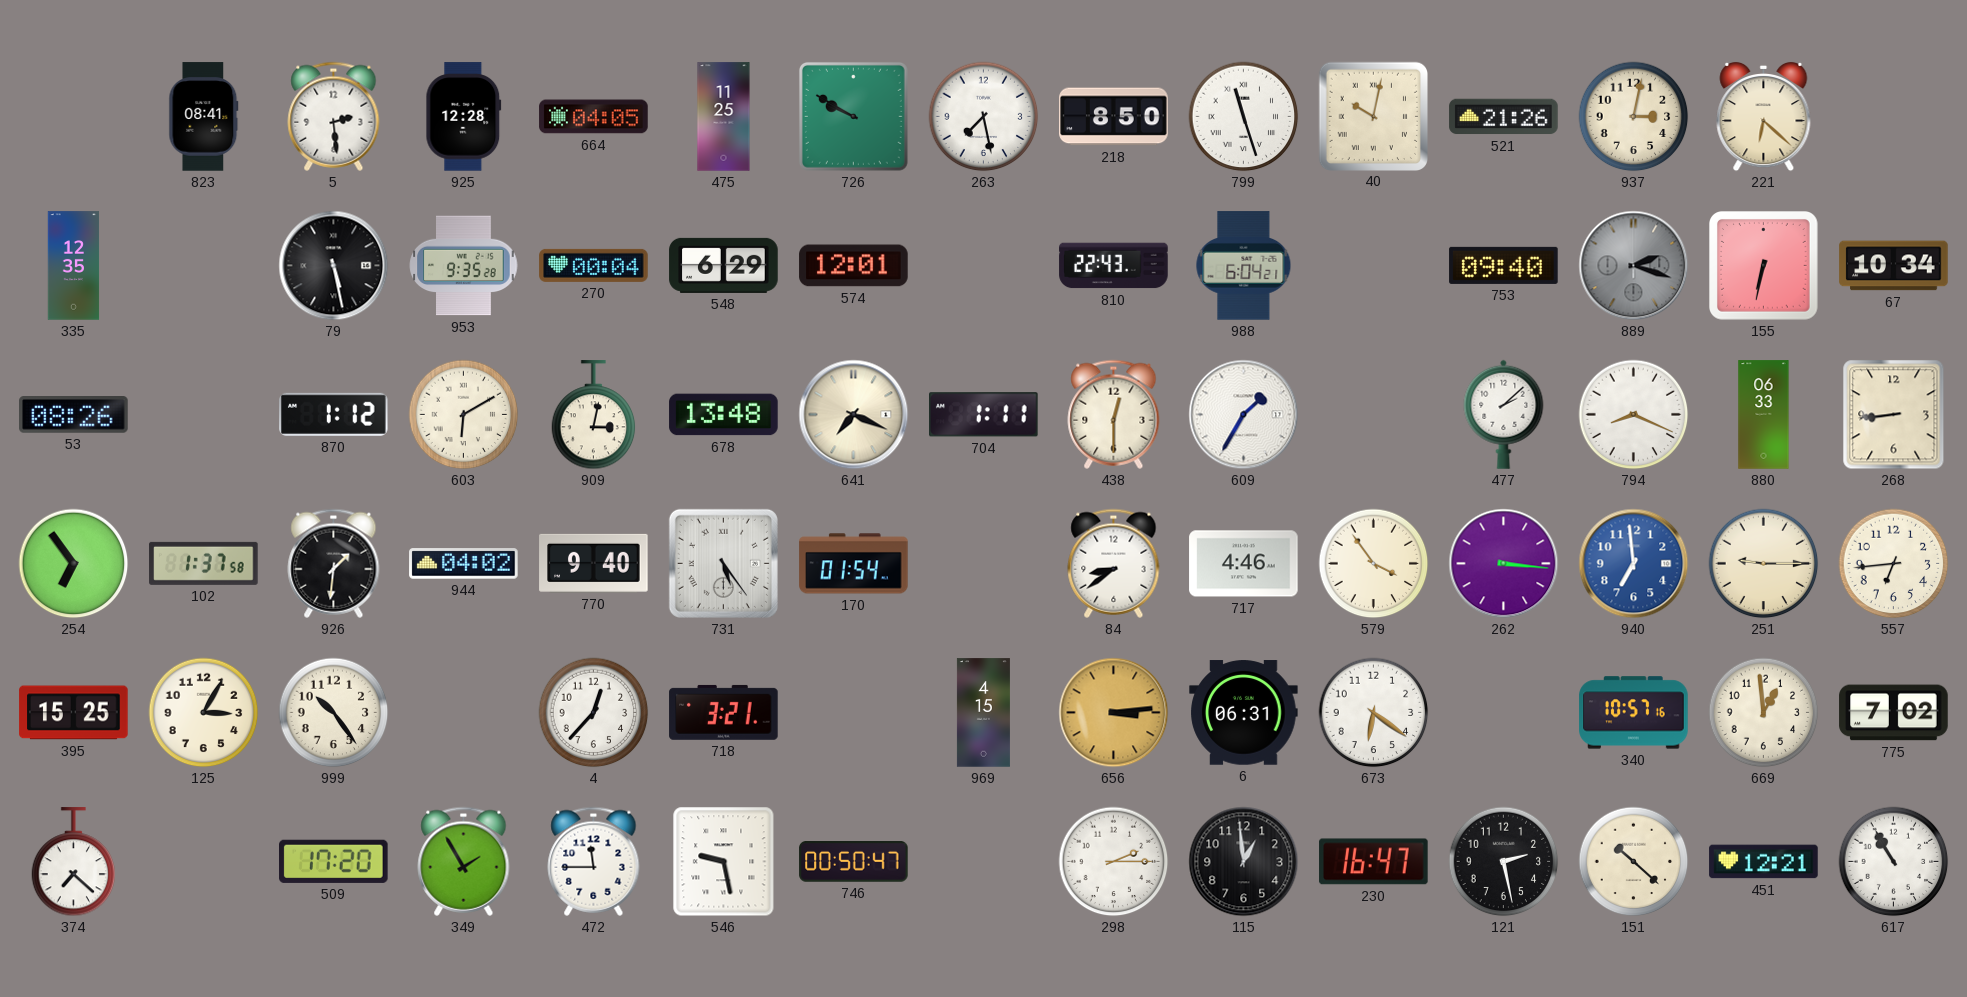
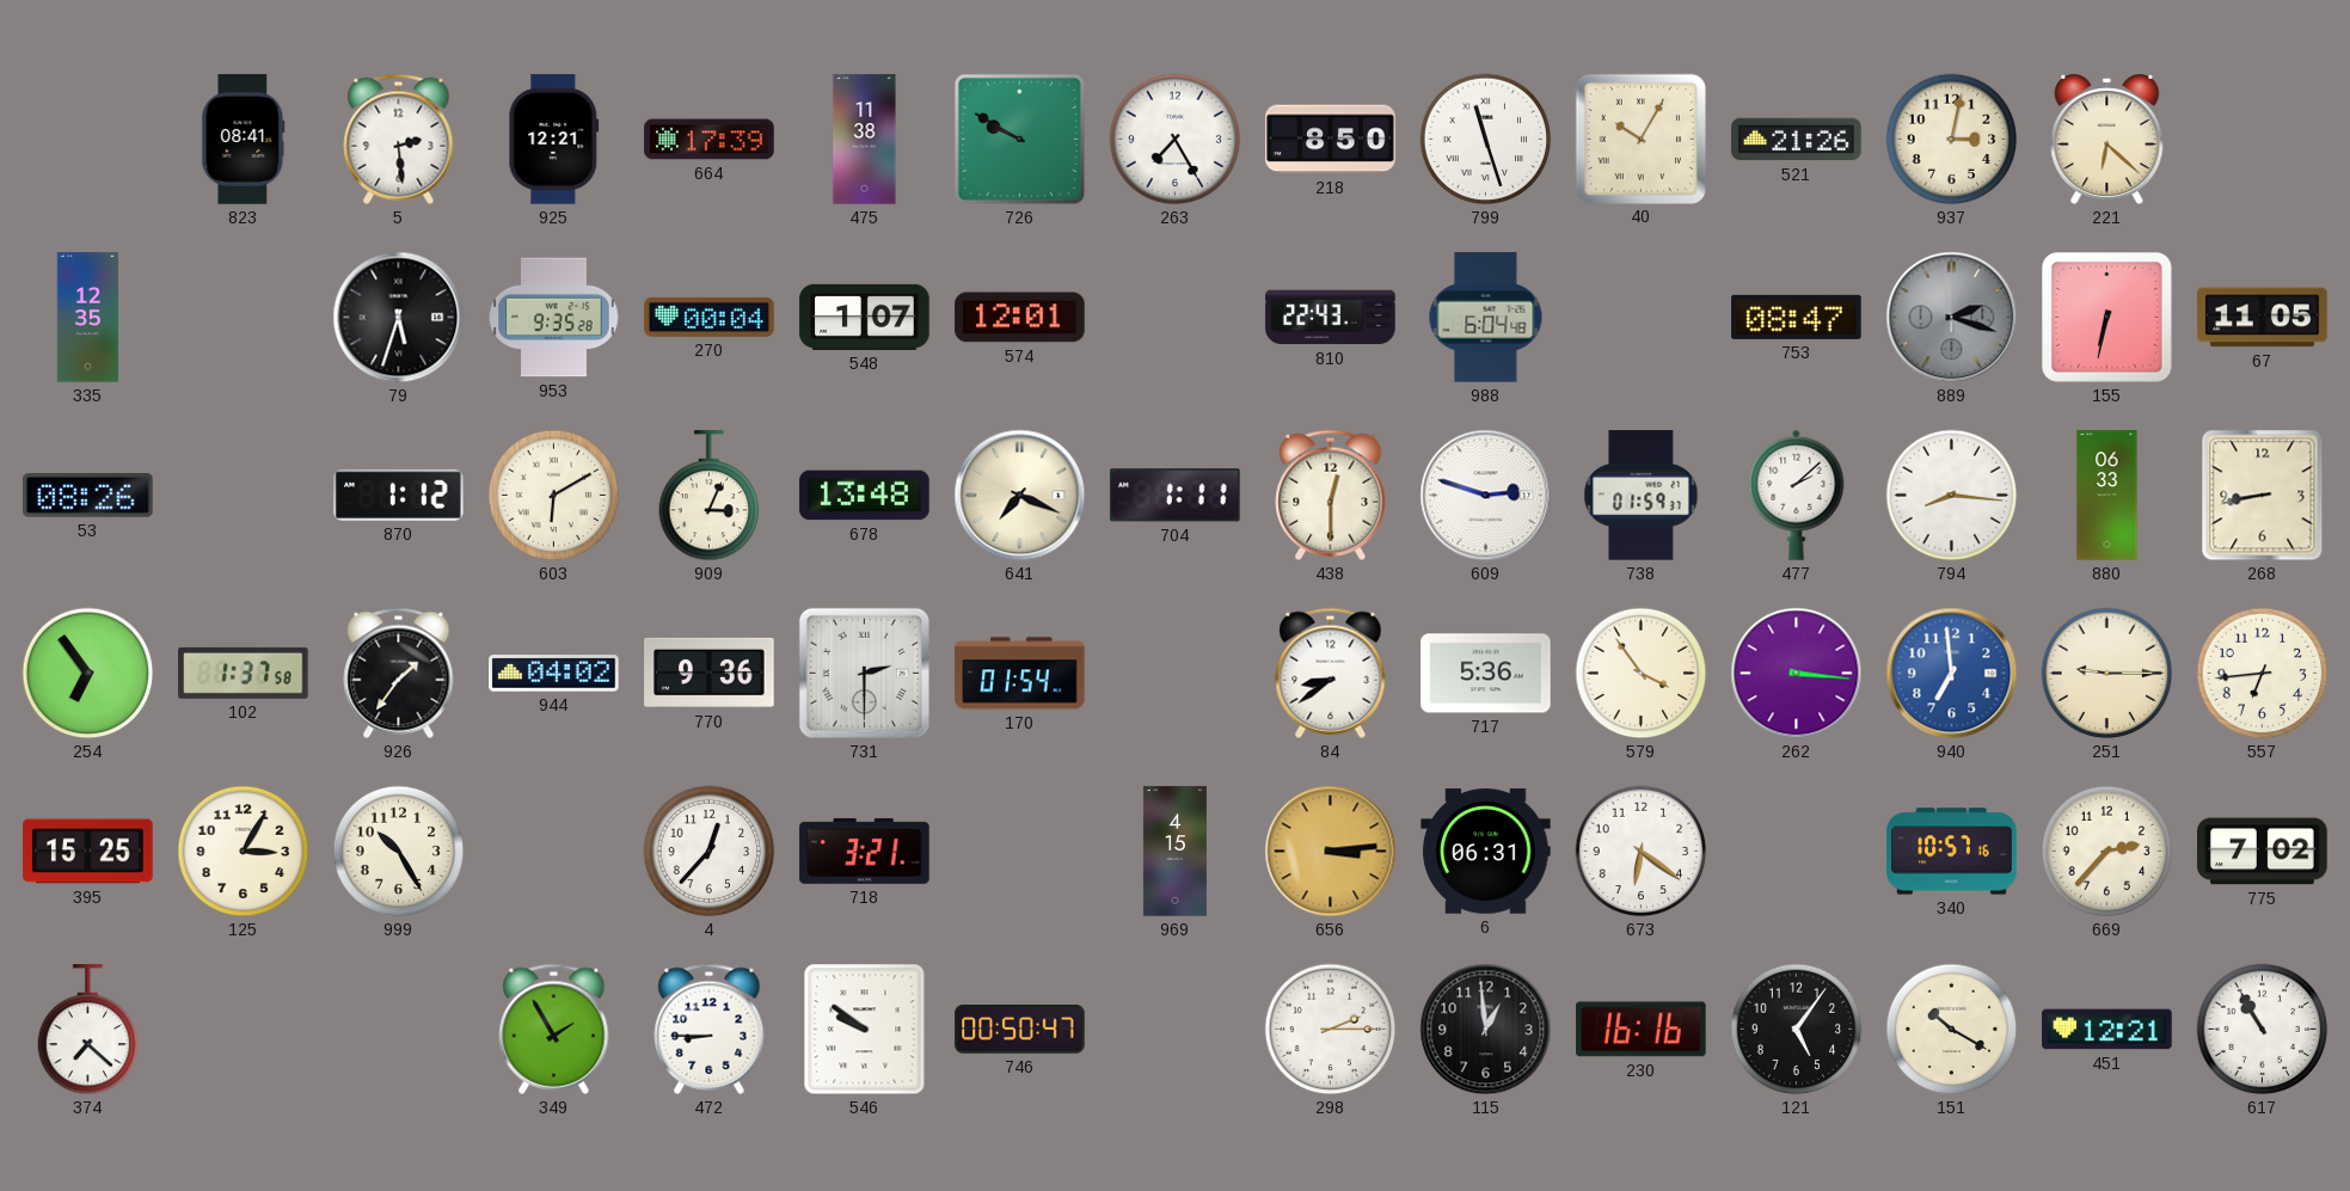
925: 12:28 -> 12:21 (554, 140)
664: 04:05 -> 17:39 (710, 140)
475: 11:25 -> 11:38 (865, 140)
263: 7:28 -> 7:25 (1176, 140)
40: 10:02 -> 10:05 (1640, 139)
79: 5:28 -> 5:33 (399, 318)
548: 6:29 -> 1:07 (865, 317)
988: 6:04:21 -> 6:04:48 (1486, 318)
753: 09:40 -> 08:47 (1797, 317)
67: 10:34 -> 11:05 (2263, 318)
909: 3:02 -> 3:04 (710, 496)
609: 1:35 -> 2:48 (1486, 496)
738: none -> 01:59 (1642, 496)
794: 8:19 -> 8:16 (1952, 496)
268: 8:44 -> 8:43 (2263, 496)
926: 1:31 -> 1:36 (399, 673)
770: 9:40 -> 9:36 (710, 673)
731: 5:24 -> 2:30 (864, 673)
717: 4:46 -> 5:36 (1486, 674)
999: 10:24 -> 10:25 (399, 852)
669: 12:59 -> 2:37 (2107, 852)
509: 17:20 -> none (334, 861)
472: 11:45 -> 8:45 (710, 1029)
546: 9:28 -> 9:51 (865, 1030)
230: 16:47 -> 16:16 (1642, 1030)
121: 2:28 -> 5:06 (1797, 1030)
151: 10:22 -> 10:20 (1952, 1030)
